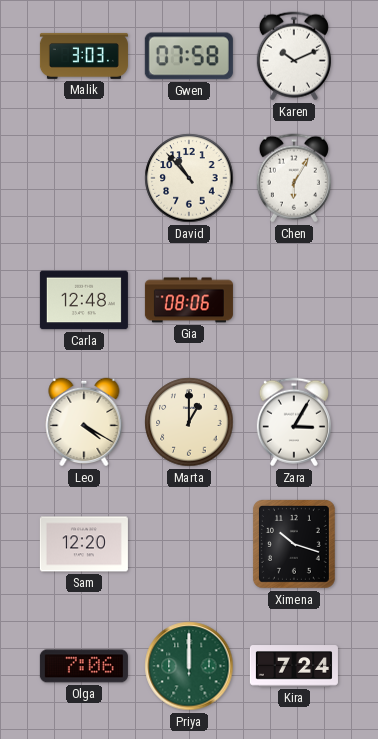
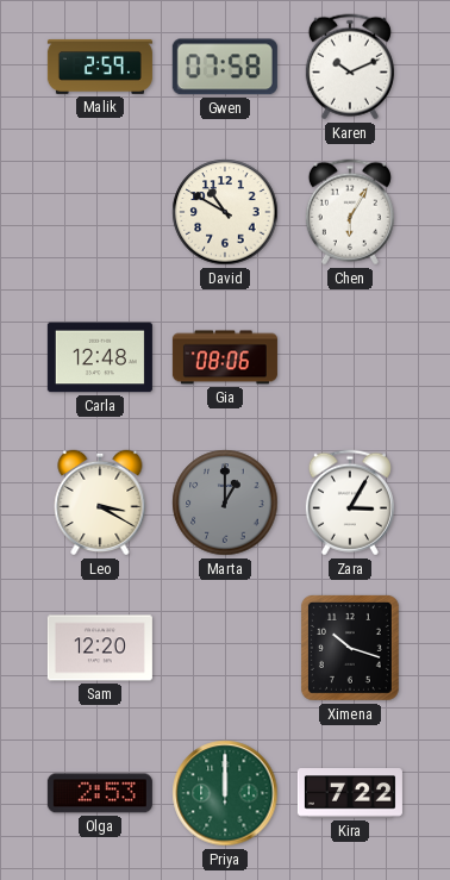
Malik: 3:03 -> 2:59 (100, 67)
David: 10:53 -> 10:50 (225, 212)
Leo: 4:20 -> 3:20 (100, 503)
Marta dial: cream -> grey (225, 503)
Olga: 7:06 -> 2:53 (100, 793)
Kira: 7:24 -> 7:22 (350, 793)
